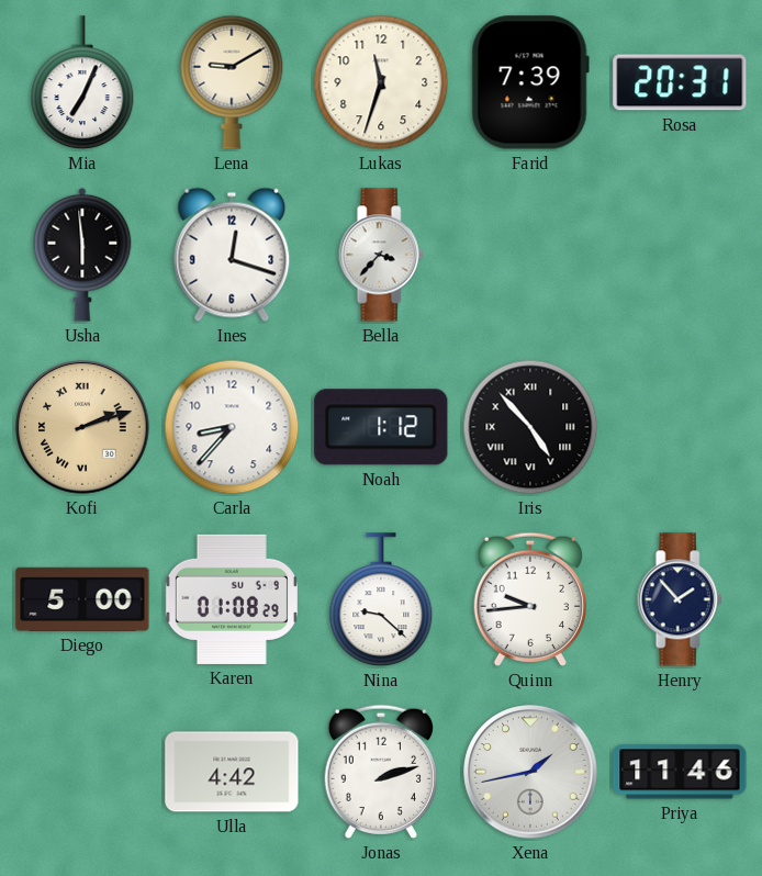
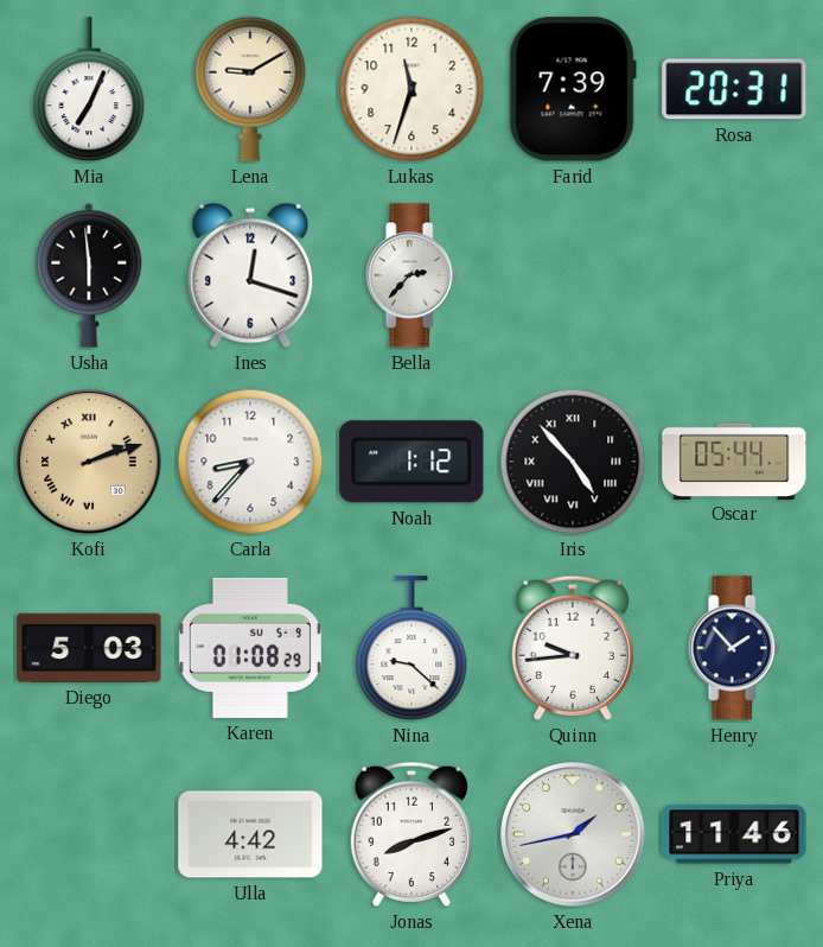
Bella: 3:37 -> 2:37 (411, 275)
Oscar: none -> 05:44 (734, 460)
Diego: 5:00 -> 5:03 (89, 648)
Jonas: 2:12 -> 8:12 (410, 834)
